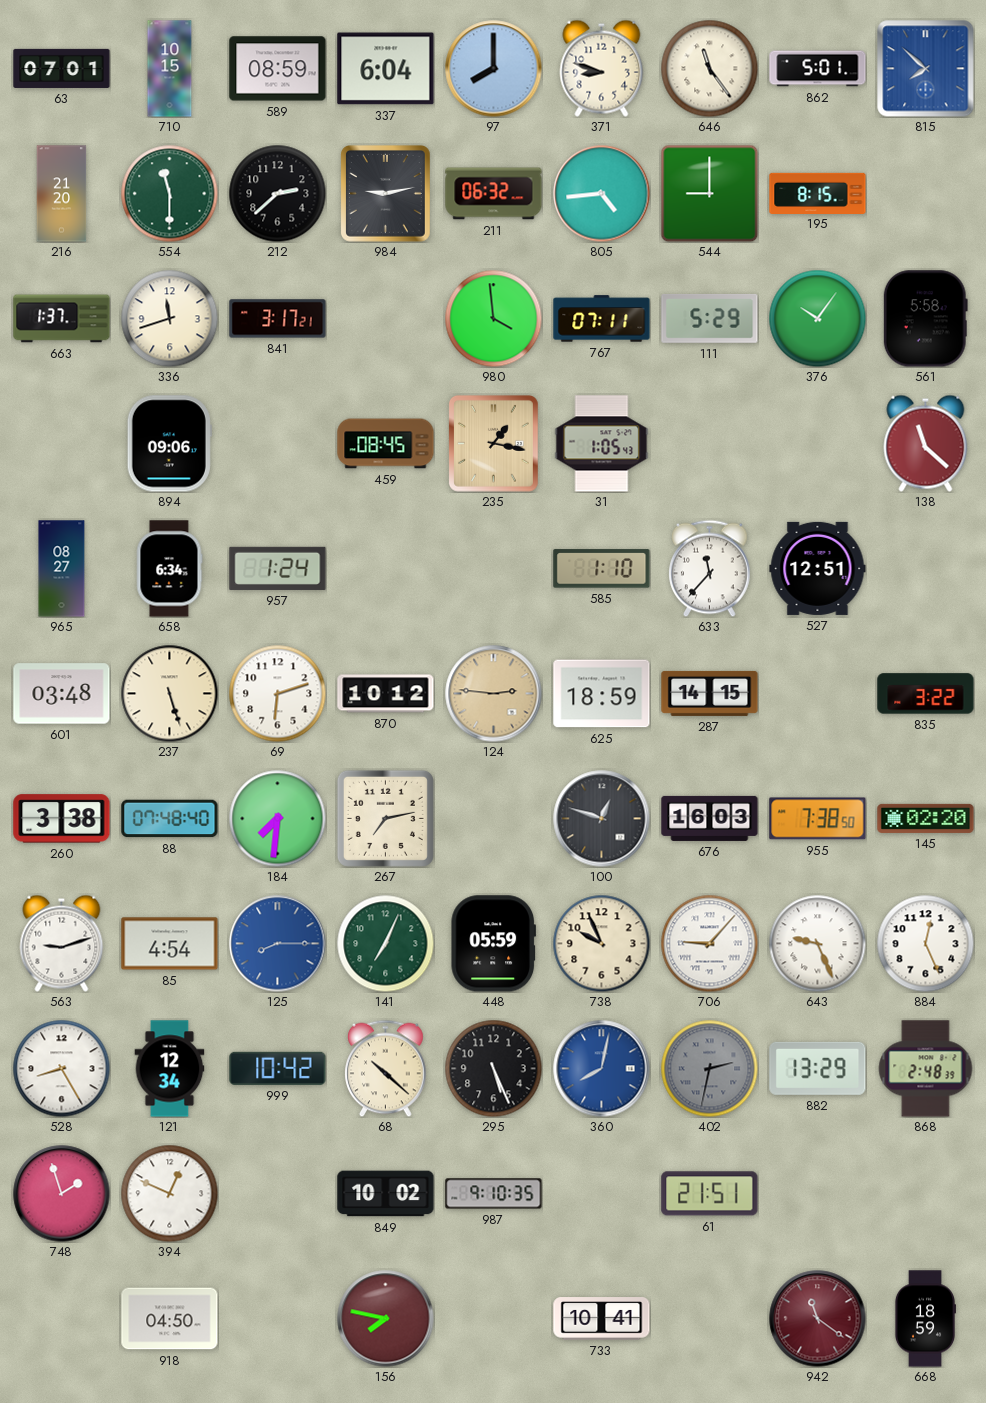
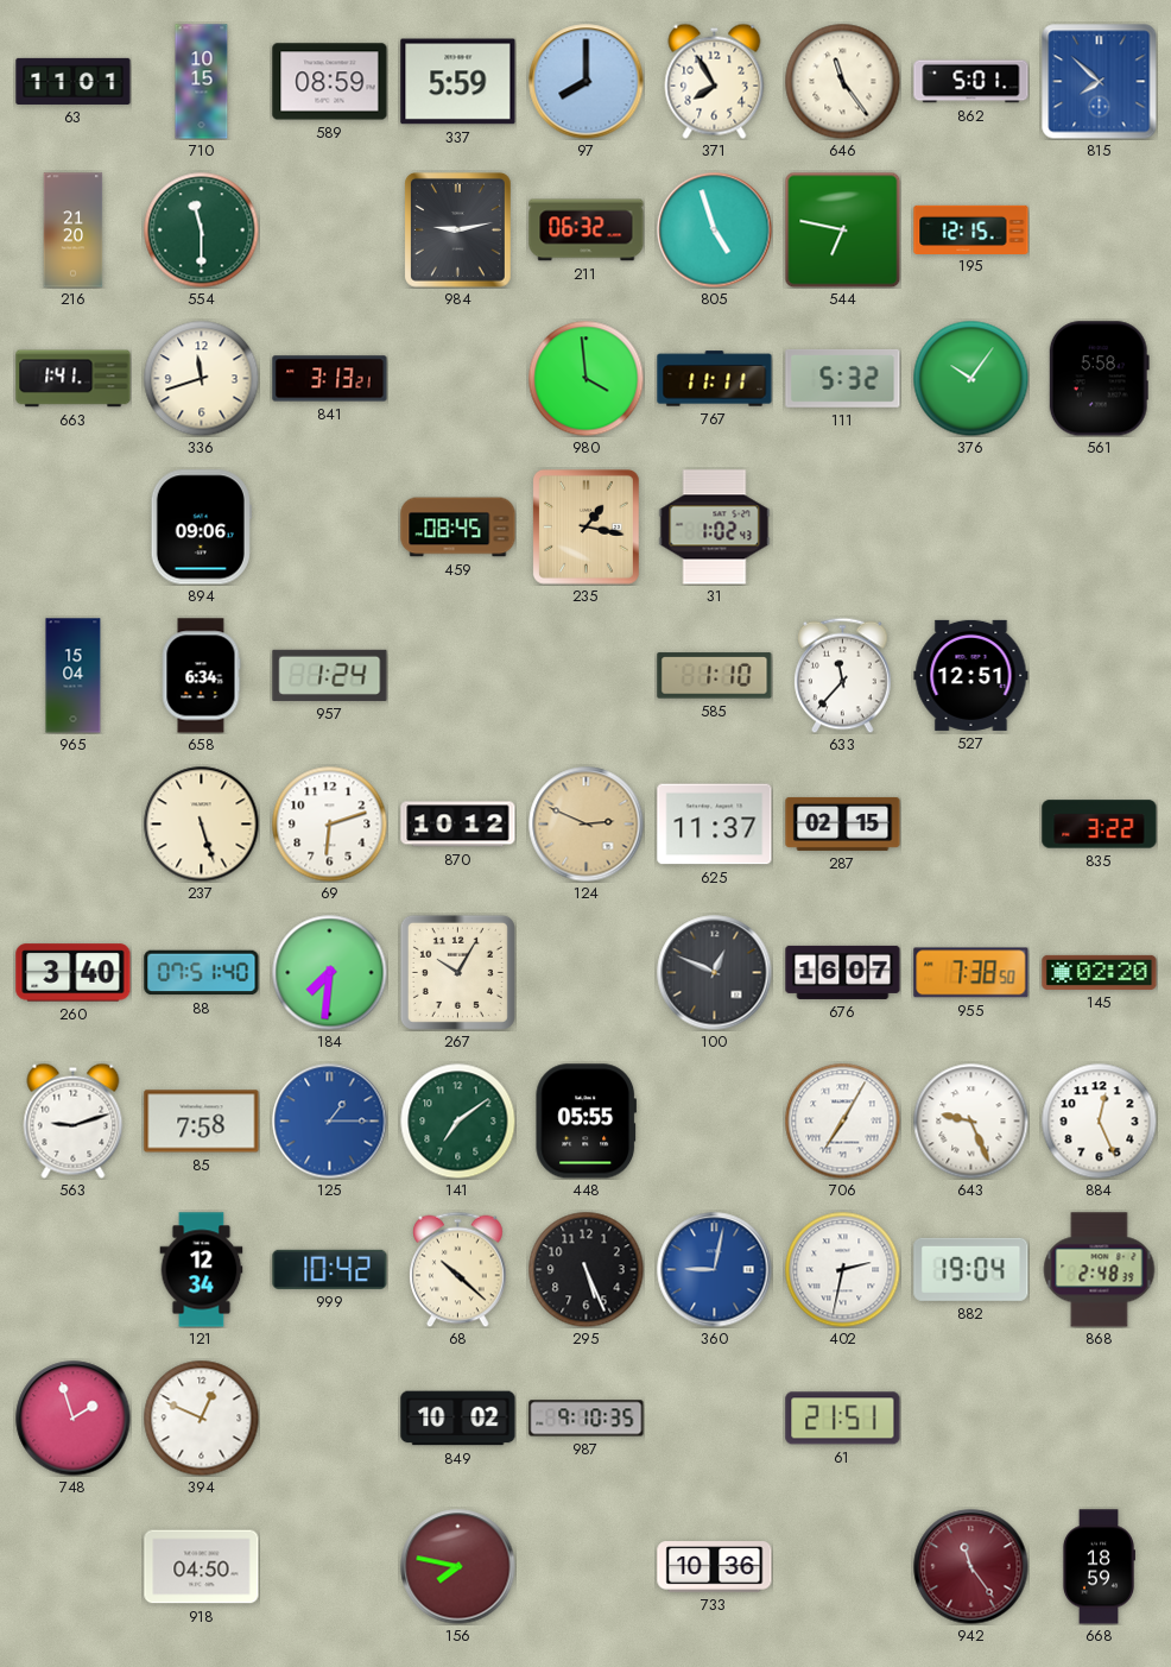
63: 07:01 -> 11:01 (74, 81)
337: 6:04 -> 5:59 (458, 82)
371: 8:48 -> 7:55 (715, 81)
212: 2:38 -> none (277, 193)
805: 4:44 -> 4:57 (715, 231)
544: 9:00 -> 6:47 (842, 229)
195: 8:15 -> 12:15 (971, 229)
663: 1:37 -> 1:41 (74, 379)
841: 3:17 -> 3:13 (330, 379)
767: 07:11 -> 11:11 (715, 379)
111: 5:29 -> 5:32 (843, 378)
31: 1:05 -> 1:02 (715, 528)
138: 11:22 -> none (926, 443)
965: 08:27 -> 15:04 (74, 676)
601: 03:48 -> none (62, 694)
124: 2:46 -> 2:49 (587, 825)
625: 18:59 -> 11:37 (715, 825)
287: 14:15 -> 02:15 (843, 823)
260: 3:38 -> 3:40 (74, 973)
88: 07:48 -> 07:51 (202, 973)
267: 7:13 -> 10:05 (457, 972)
100: 12:48 -> 12:49 (715, 973)
676: 16:03 -> 16:07 (843, 972)
85: 4:54 -> 7:58 (202, 1122)
125: 8:15 -> 1:15 (330, 1122)
141: 7:04 -> 7:09 (457, 1120)
448: 05:59 -> 05:55 (585, 1122)
738: 9:56 -> none (601, 943)
706: 9:07 -> 7:05 (842, 1120)
528: 8:25 -> none (61, 1068)
360: 8:02 -> 9:02 (715, 1270)
402 dial: grey -> white (842, 1269)
882: 13:29 -> 19:04 (971, 1269)
733: 10:41 -> 10:36 (715, 1567)
942: 11:21 -> 11:24 (971, 1567)
